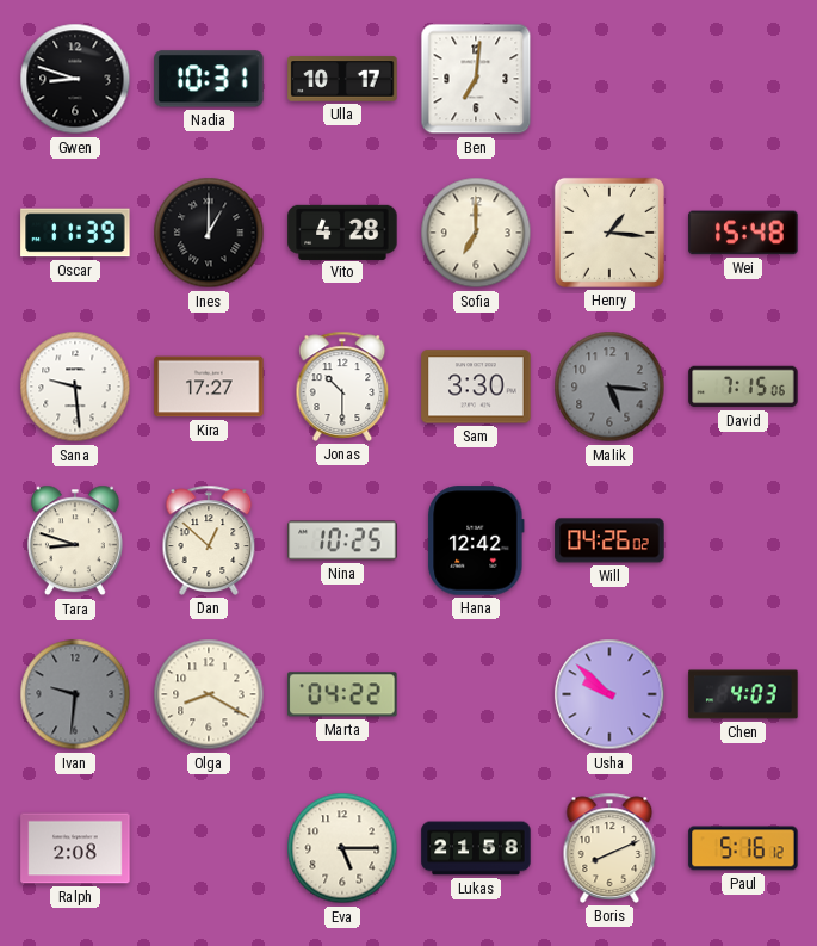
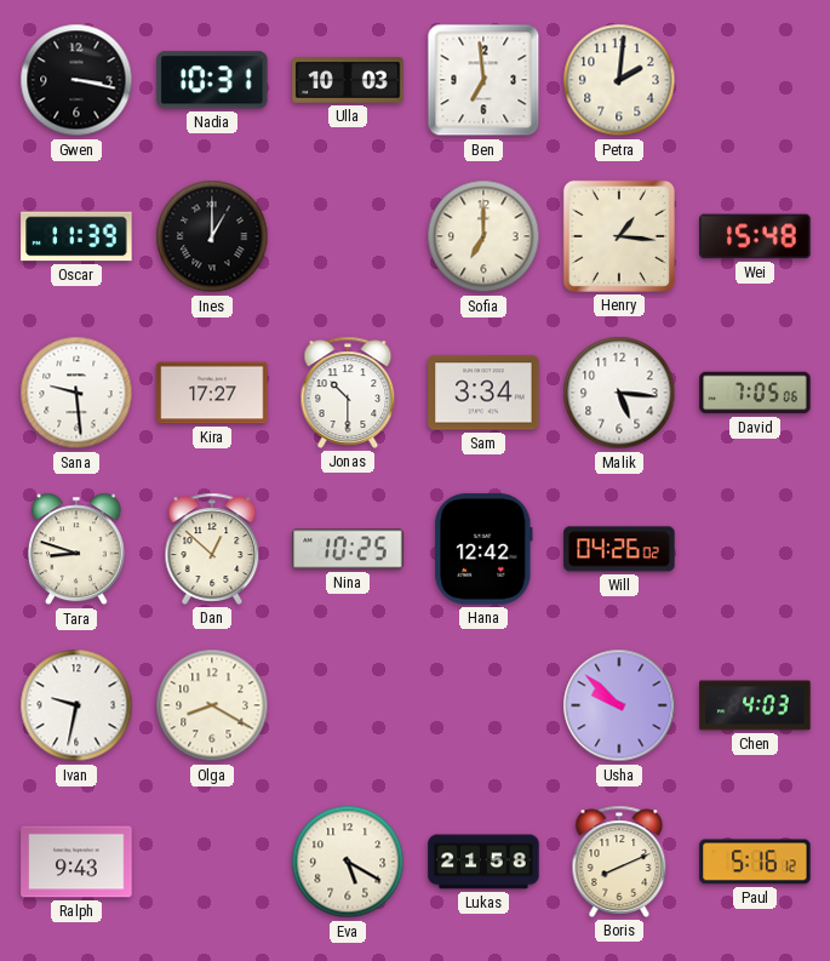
Gwen: 8:48 -> 3:17 (76, 80)
Ulla: 10:17 -> 10:03 (348, 80)
Ben: 7:01 -> 6:59 (483, 80)
Petra: none -> 2:01 (619, 80)
Vito: 4:28 -> none (342, 231)
Sam: 3:30 -> 3:34 (483, 393)
Malik dial: grey -> white (619, 393)
David: 7:15 -> 7:05 (755, 393)
Ivan: 9:31 -> 9:32 (76, 705)
Ivan dial: grey -> white (76, 705)
Marta: 04:22 -> none (342, 694)
Ralph: 2:08 -> 9:43 (76, 862)
Eva: 5:15 -> 5:20 (348, 862)
